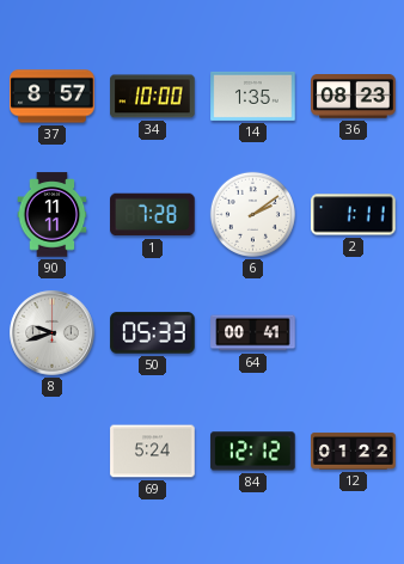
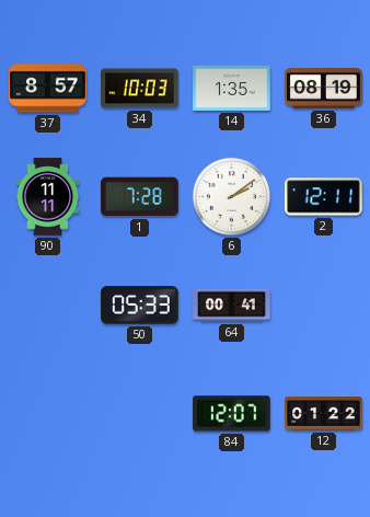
34: 10:00 -> 10:03 (140, 89)
36: 08:23 -> 08:19 (324, 89)
2: 1:11 -> 12:11 (324, 197)
8: 9:42 -> none (53, 333)
69: 5:24 -> none (153, 452)
84: 12:12 -> 12:07 (232, 414)
